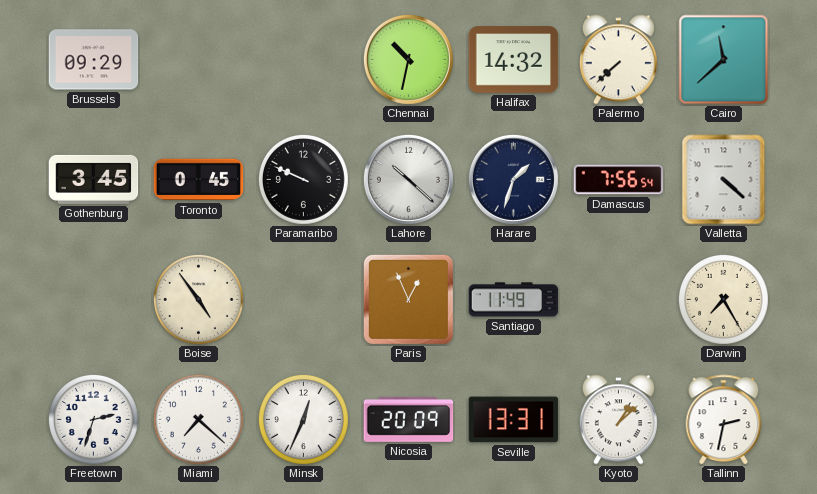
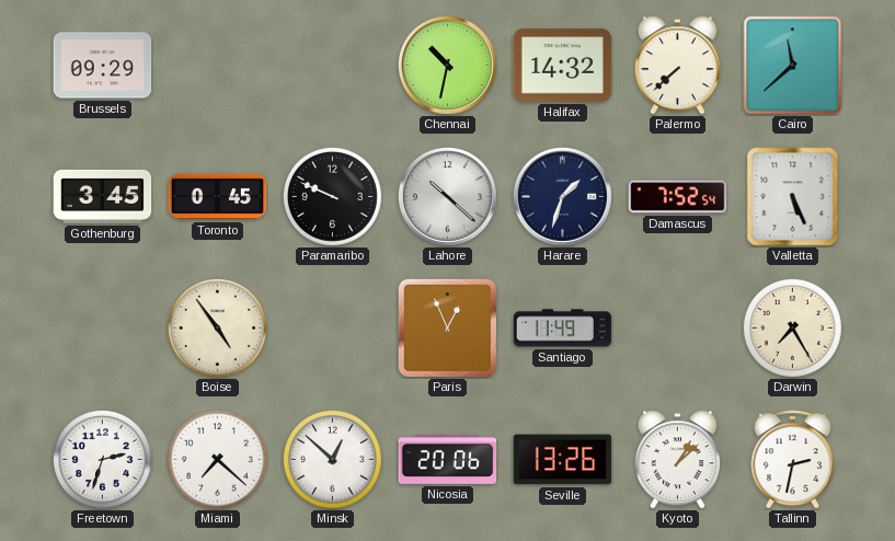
Damascus: 7:56 -> 7:52 (678, 197)
Valletta: 4:22 -> 5:26 (793, 197)
Minsk: 12:34 -> 12:52 (332, 459)
Nicosia: 20:09 -> 20:06 (448, 459)
Seville: 13:31 -> 13:26 (563, 460)
